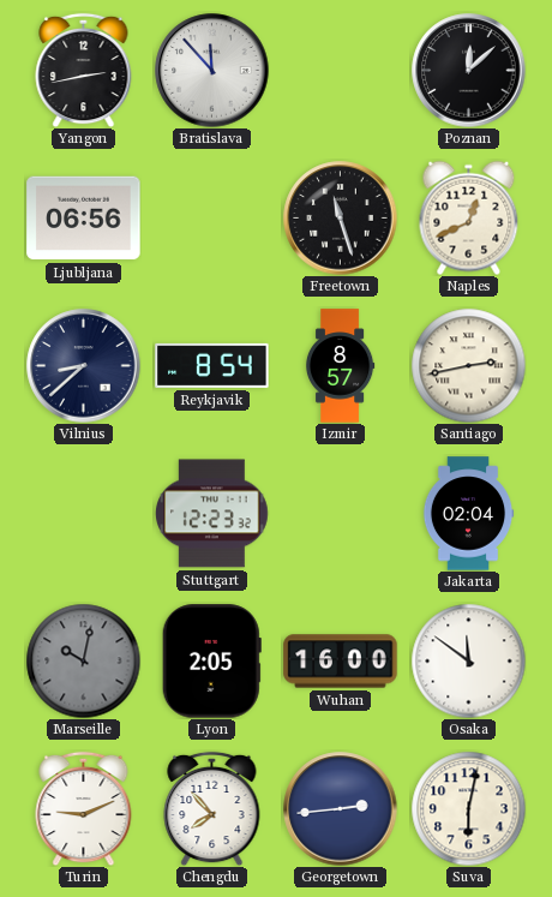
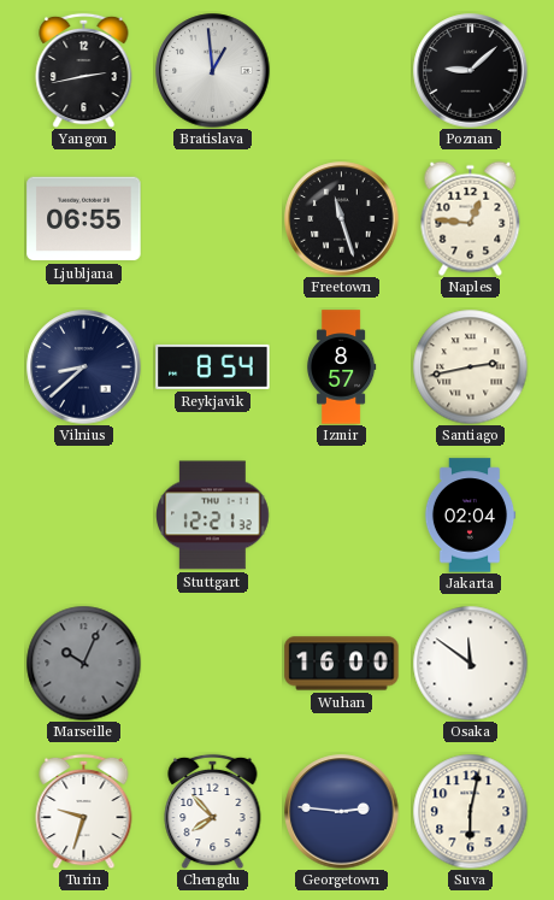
Bratislava: 11:53 -> 12:59 (213, 71)
Poznan: 12:08 -> 9:08 (471, 71)
Ljubljana: 06:56 -> 06:55 (84, 219)
Naples: 12:41 -> 12:46 (471, 218)
Stuttgart: 12:23 -> 12:21 (213, 516)
Marseille: 10:02 -> 10:04 (83, 663)
Lyon: 2:05 -> none (211, 662)
Turin: 9:11 -> 9:33 (84, 811)
Georgetown: 2:44 -> 2:46 (342, 812)
